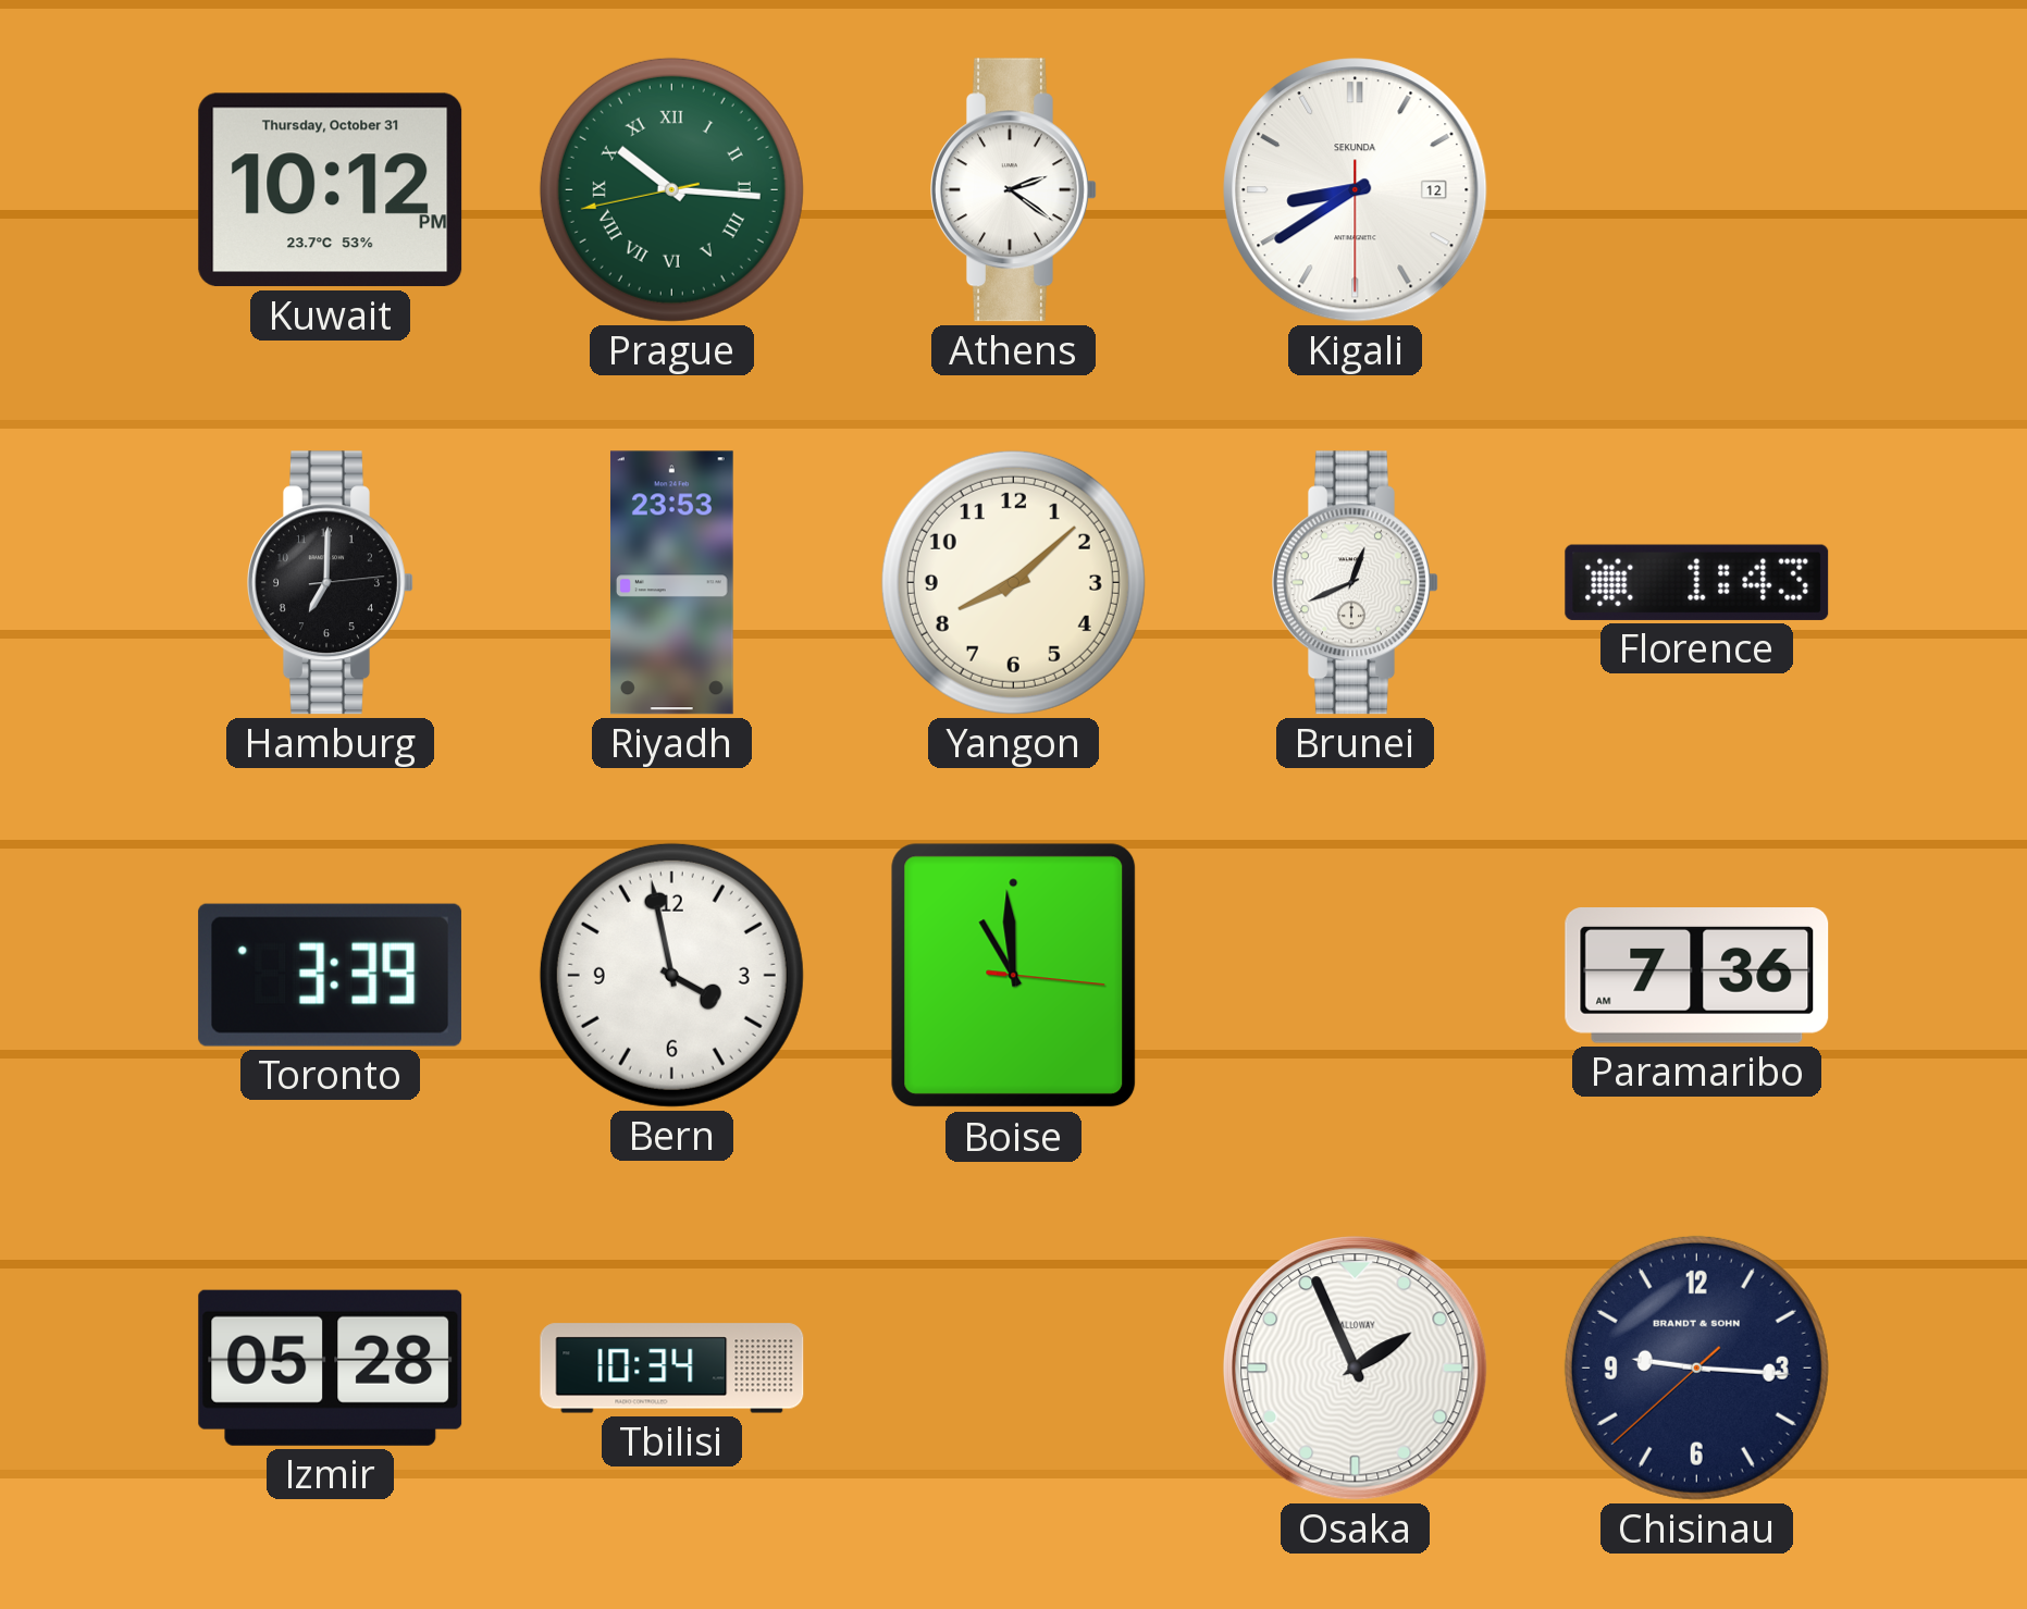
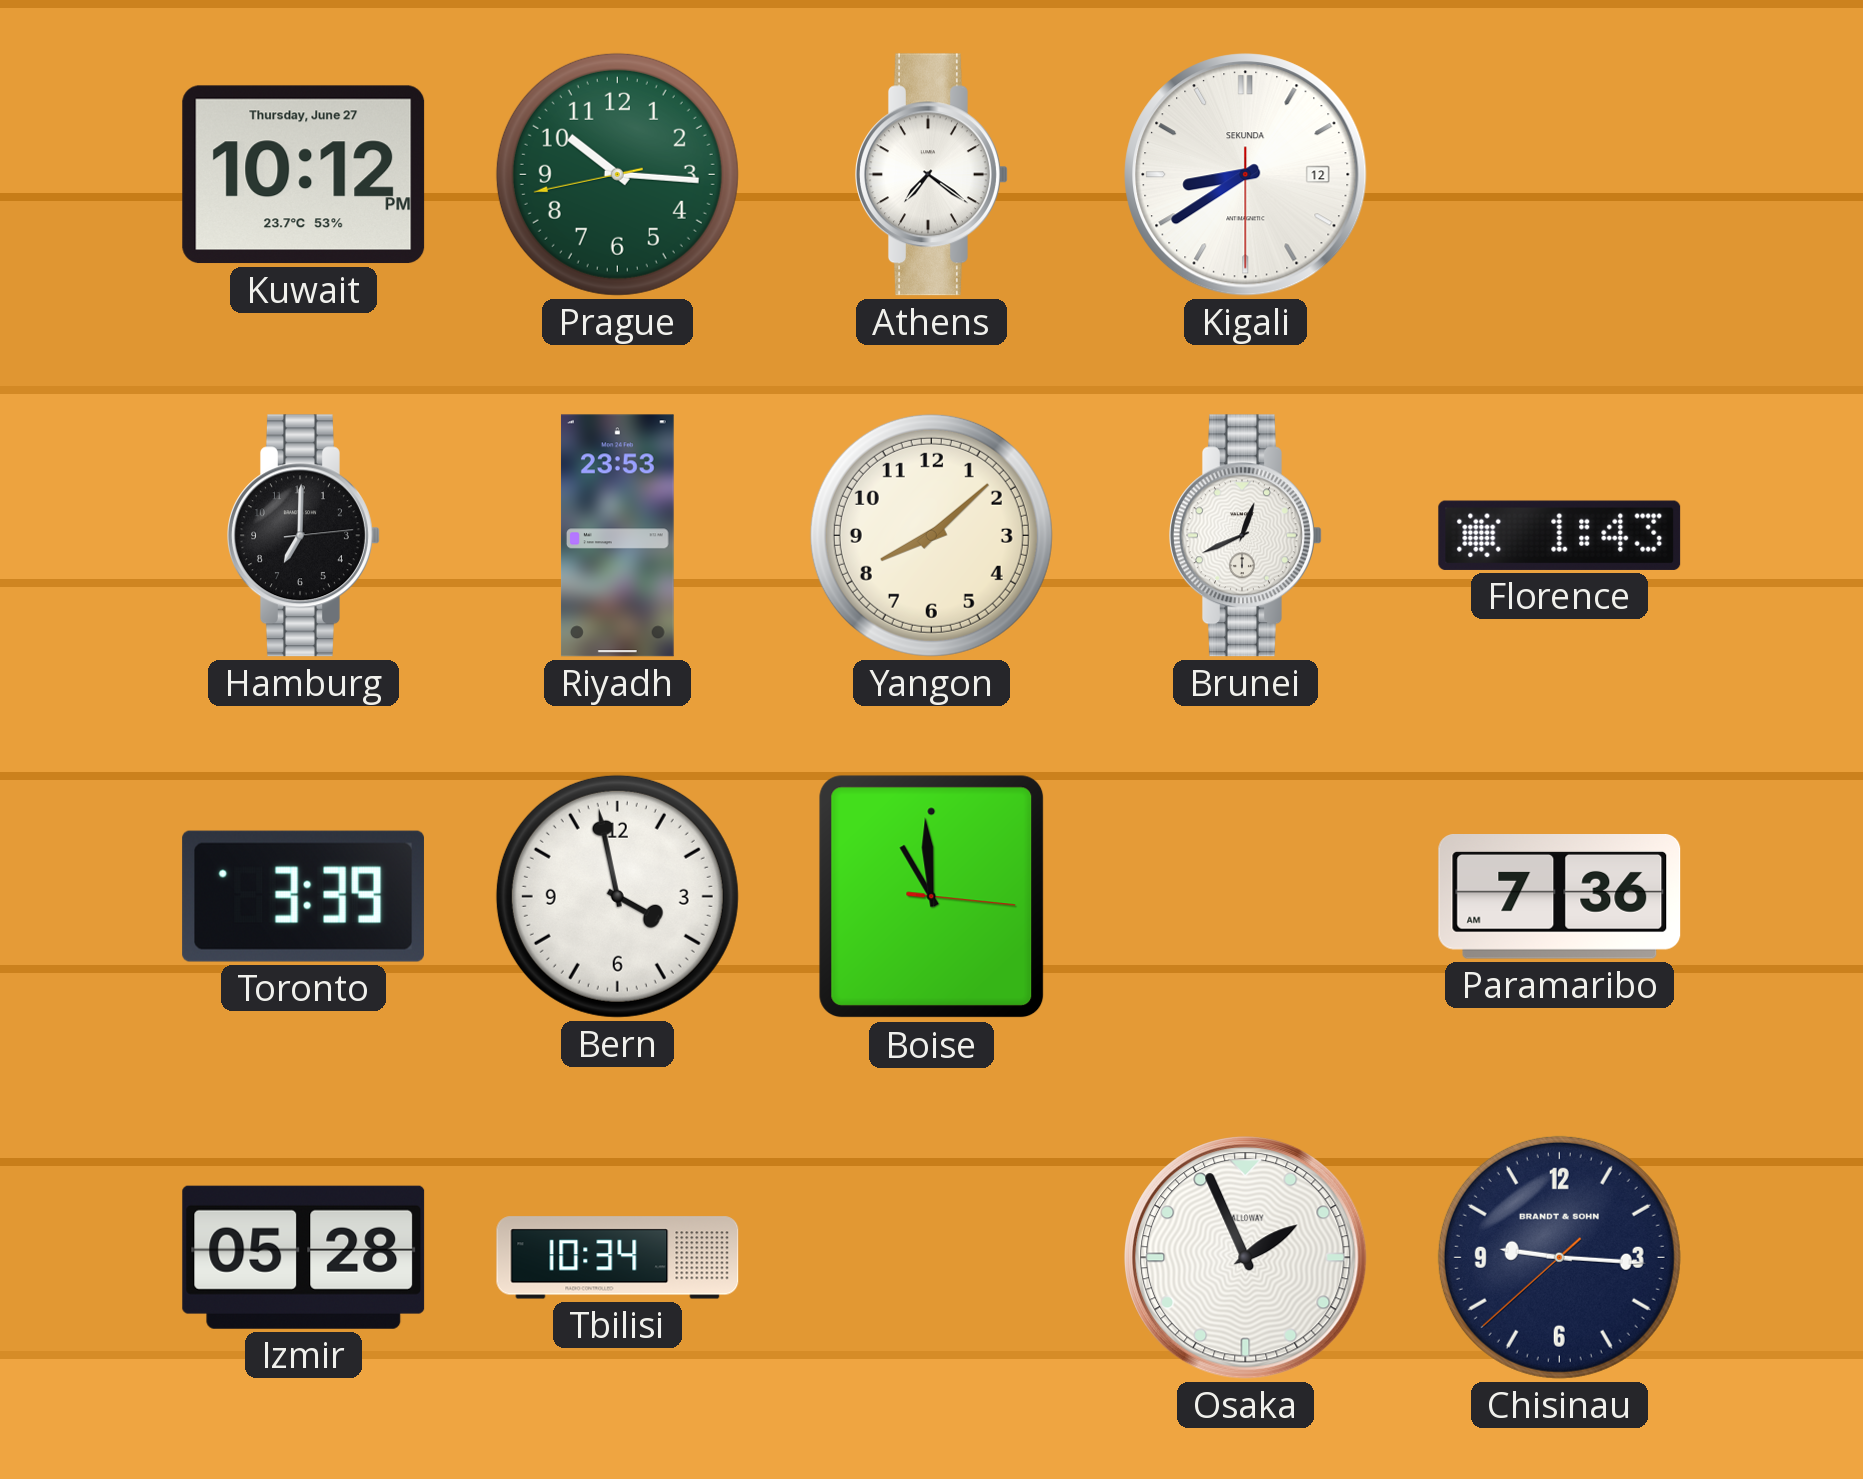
Kuwait date: Thursday, October 31 -> Thursday, June 27 (304, 175)
Prague numerals: Roman -> Arabic (617, 174)
Athens: 2:21 -> 7:21 (932, 175)
